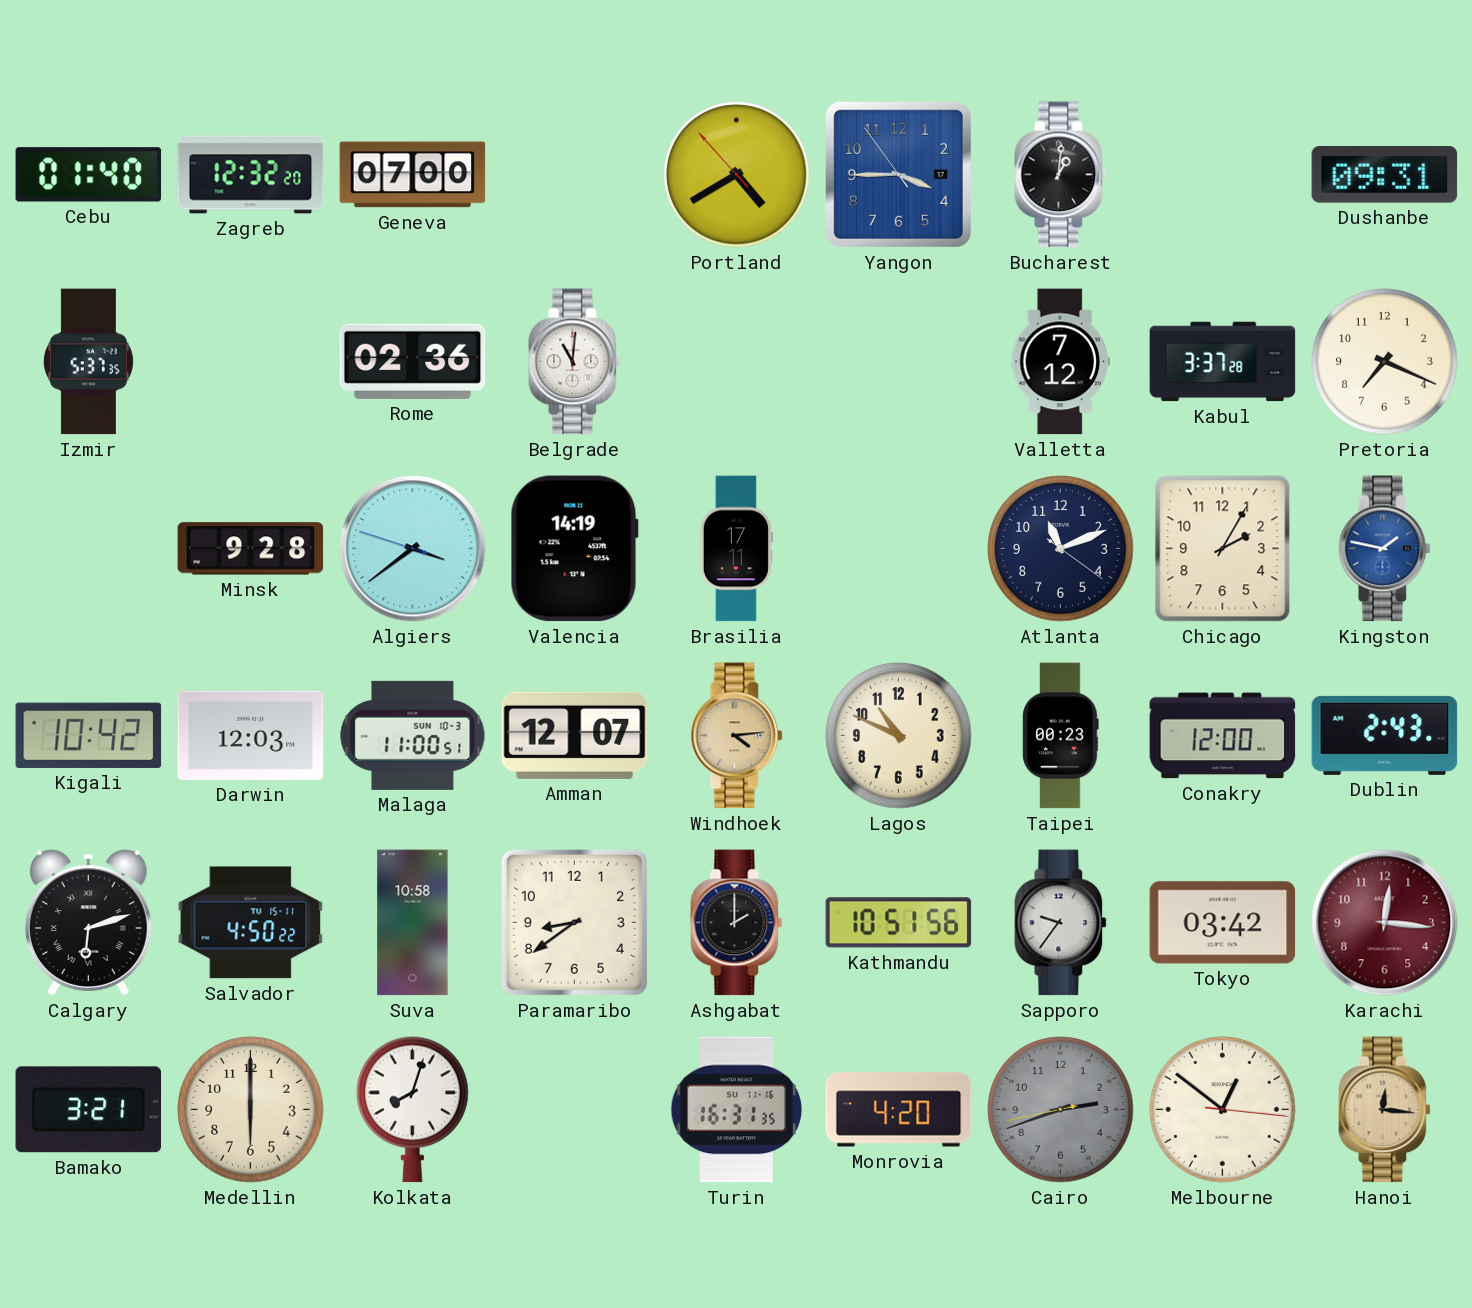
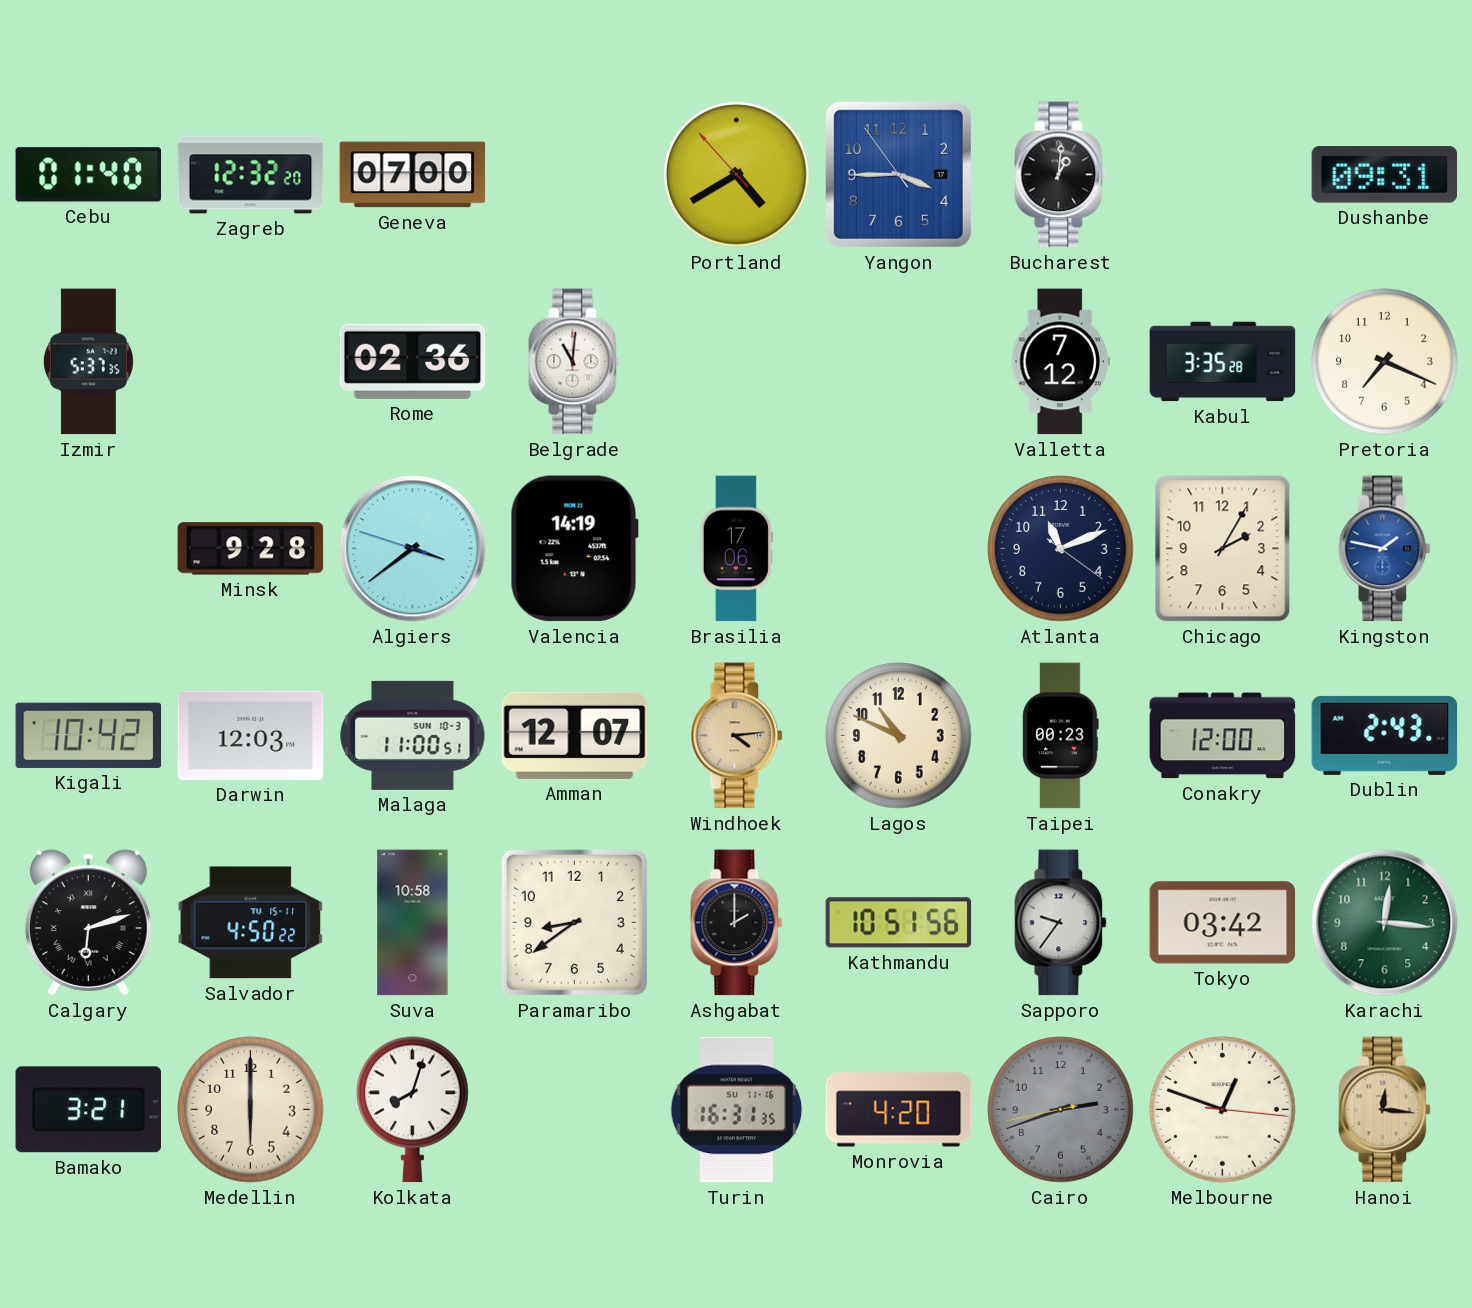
Kabul: 3:37 -> 3:35 (1223, 362)
Brasilia: 17:11 -> 17:06 (736, 549)
Karachi dial: burgundy -> green (1385, 923)
Melbourne: 12:51 -> 12:48 (1223, 1110)
